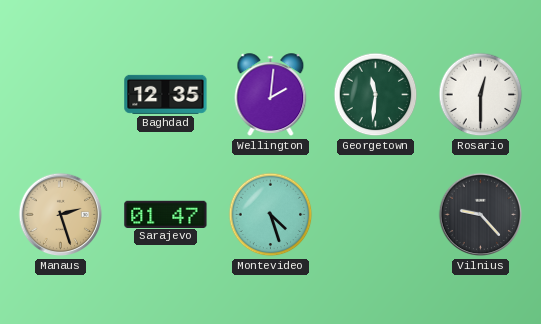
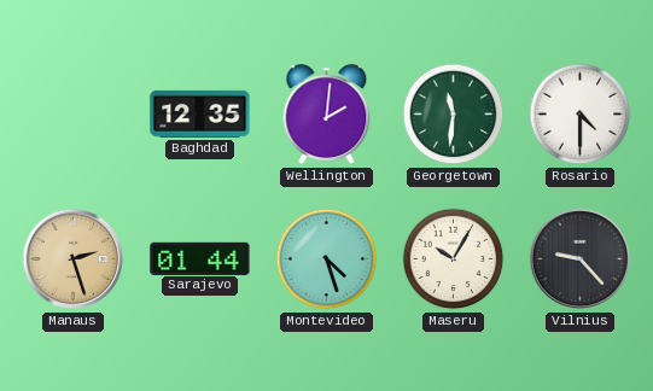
Rosario: 12:30 -> 4:30 (581, 115)
Sarajevo: 01:47 -> 01:44 (200, 258)
Maseru: none -> 10:05 (454, 259)
